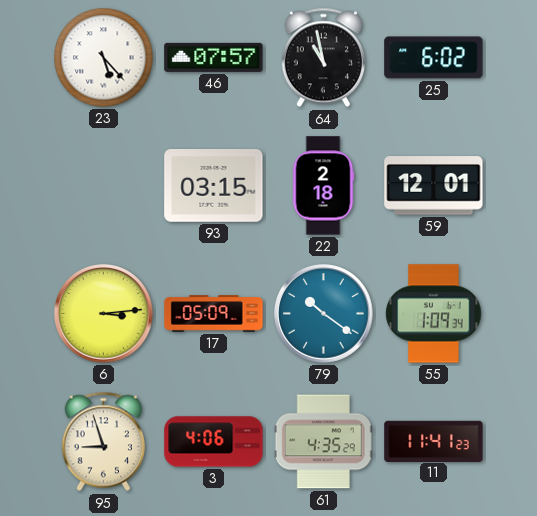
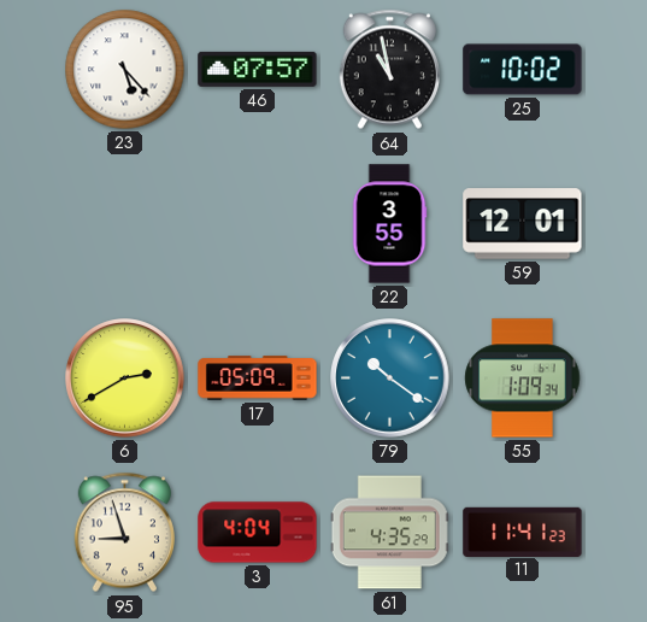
25: 6:02 -> 10:02 (523, 70)
93: 03:15 -> none (214, 186)
22: 2:18 -> 3:55 (389, 224)
6: 3:14 -> 2:40 (125, 379)
3: 4:06 -> 4:04 (258, 533)
